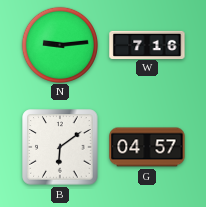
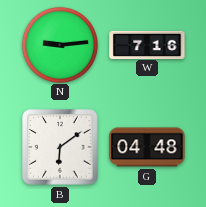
G: 04:57 -> 04:48 (147, 147)
